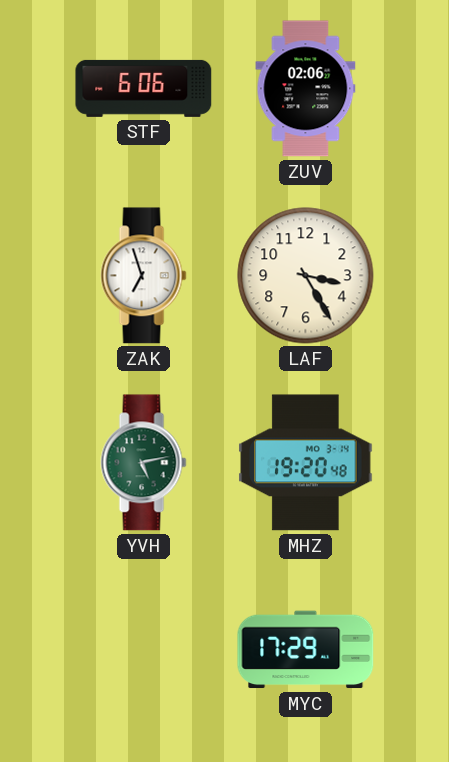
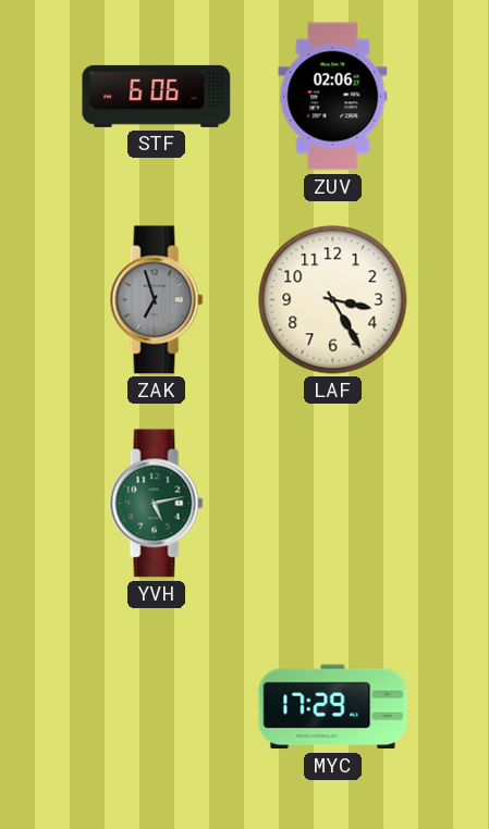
ZAK dial: white -> grey (157, 300)
MHZ: 19:20 -> none (306, 463)
